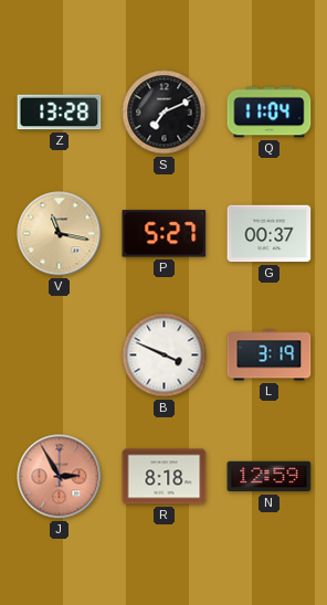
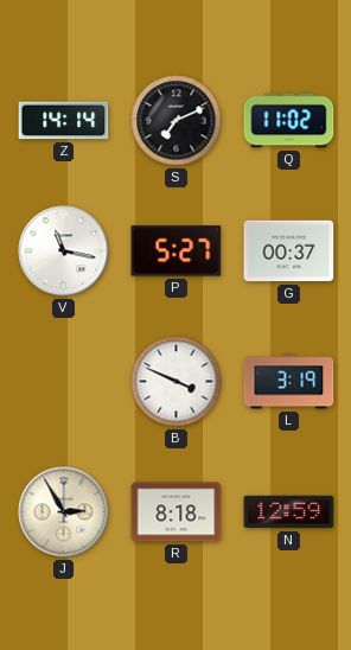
Z: 13:28 -> 14:14 (64, 121)
Q: 11:04 -> 11:02 (289, 121)
V dial: champagne -> white (64, 251)
J dial: salmon -> cream (64, 512)
